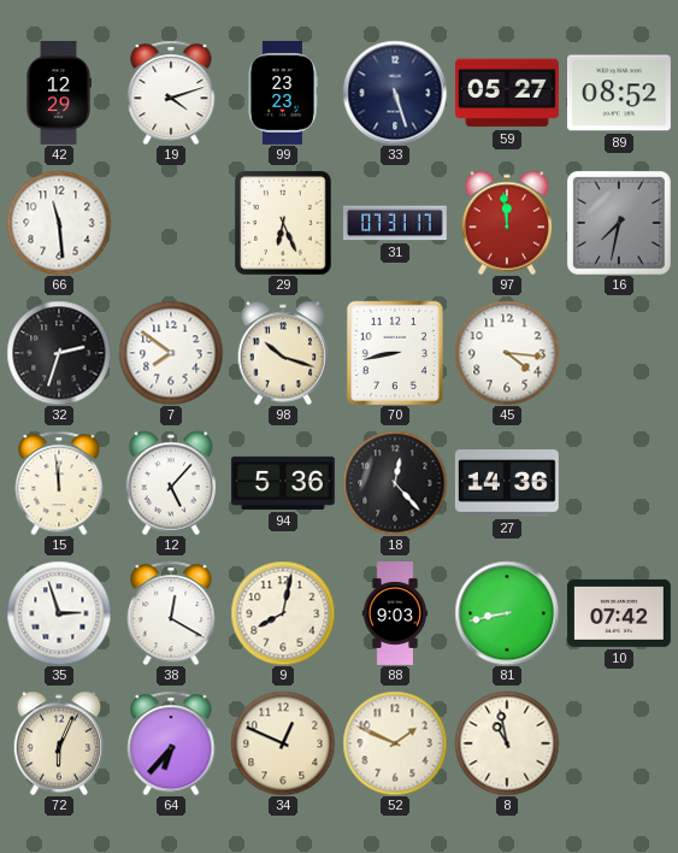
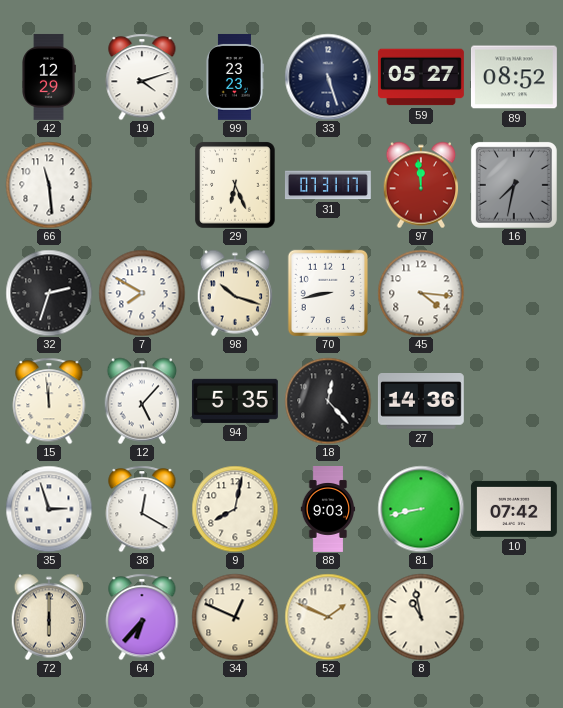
7: 7:51 -> 7:50 (142, 293)
94: 5:36 -> 5:35 (235, 401)
72: 6:04 -> 6:00 (49, 617)
